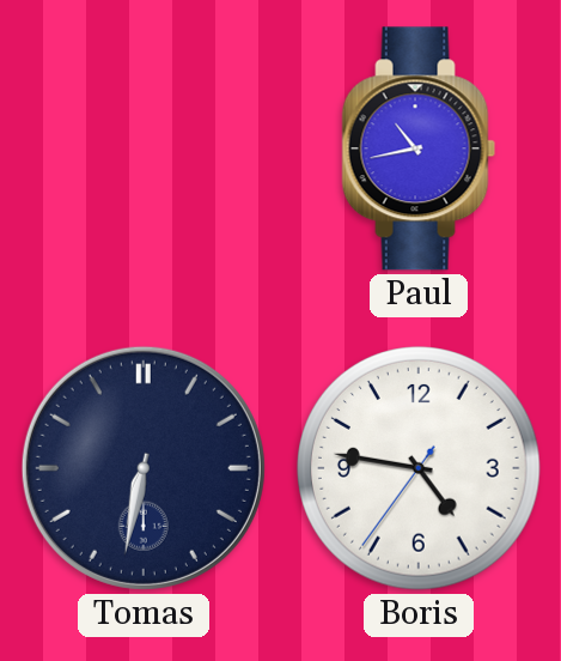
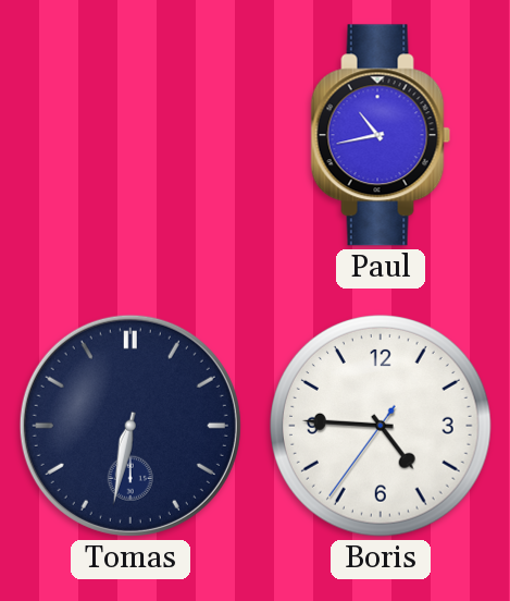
Boris: 4:46 -> 4:45 (382, 427)
